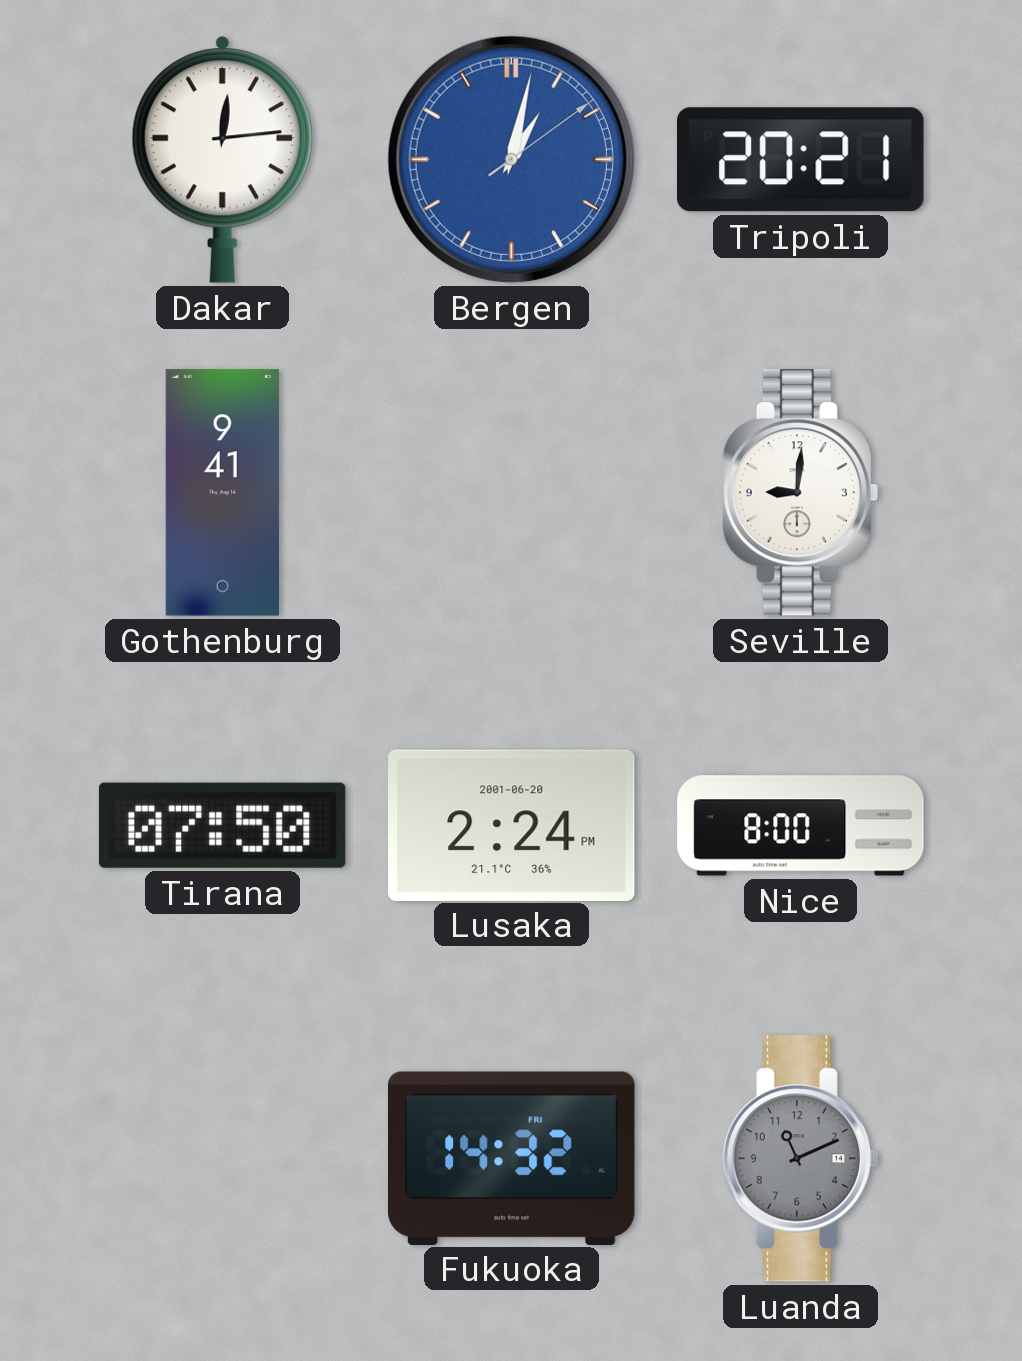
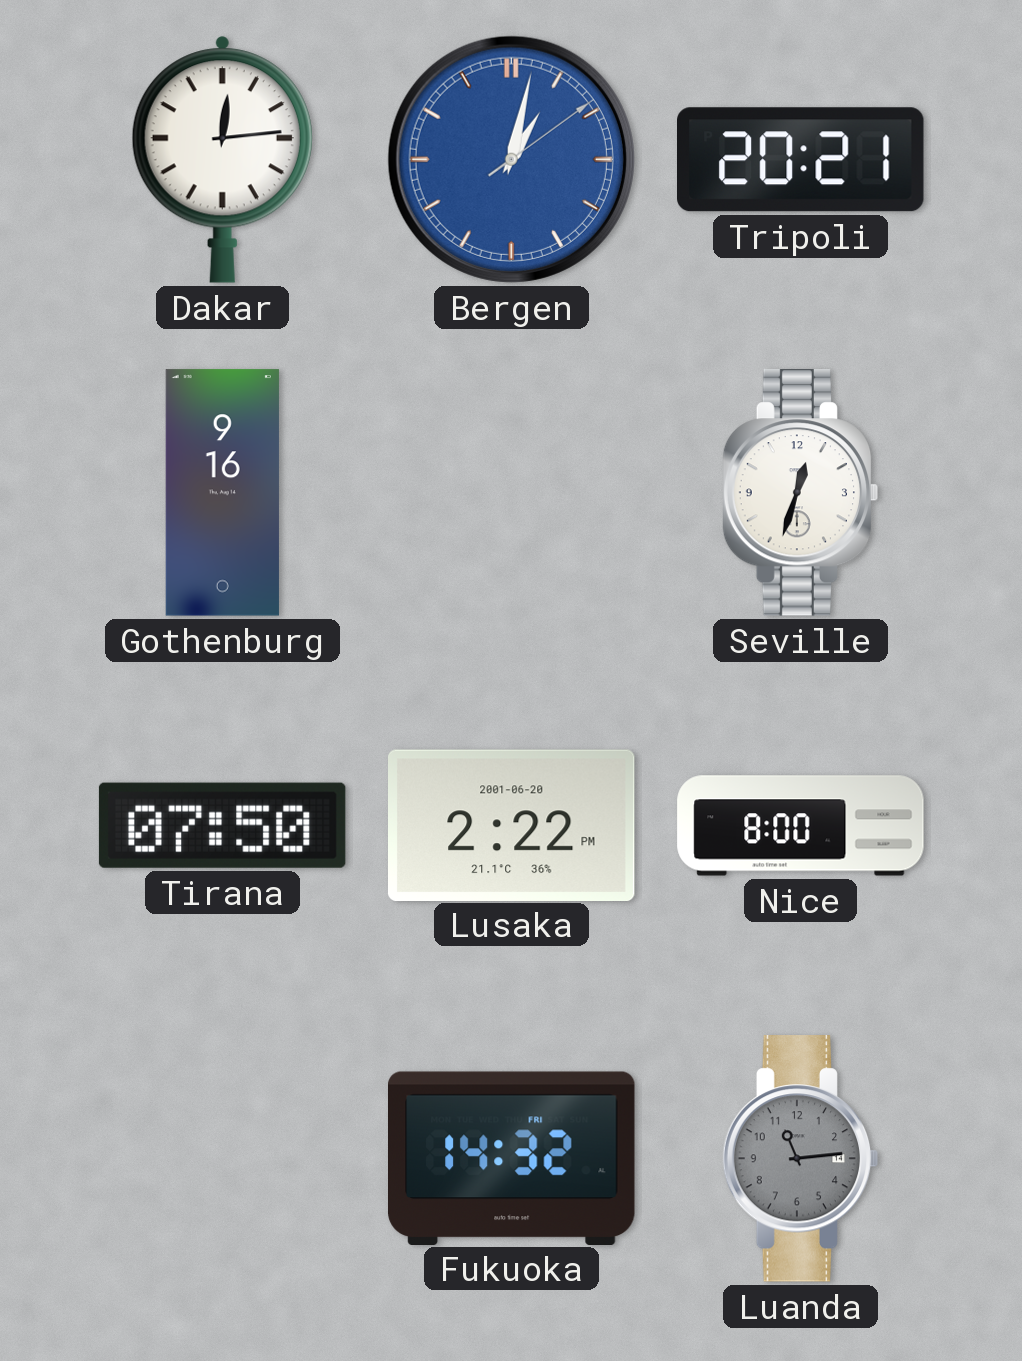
Gothenburg: 9:41 -> 9:16 (222, 493)
Seville: 9:01 -> 12:33 (801, 493)
Lusaka: 2:24 -> 2:22 (512, 825)
Luanda: 11:11 -> 11:14 (801, 1159)
